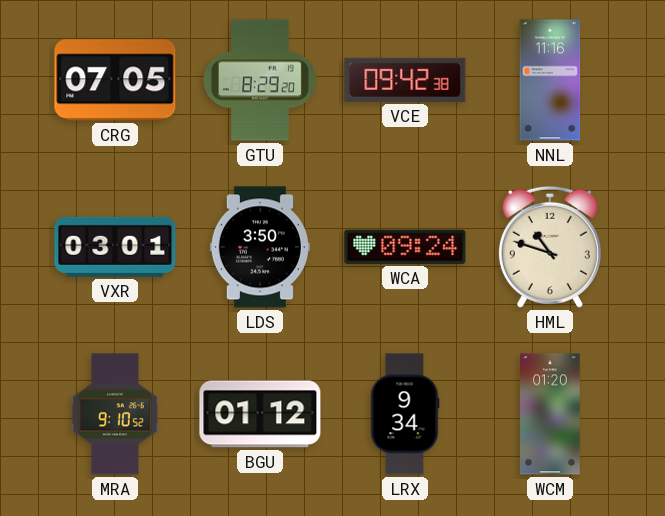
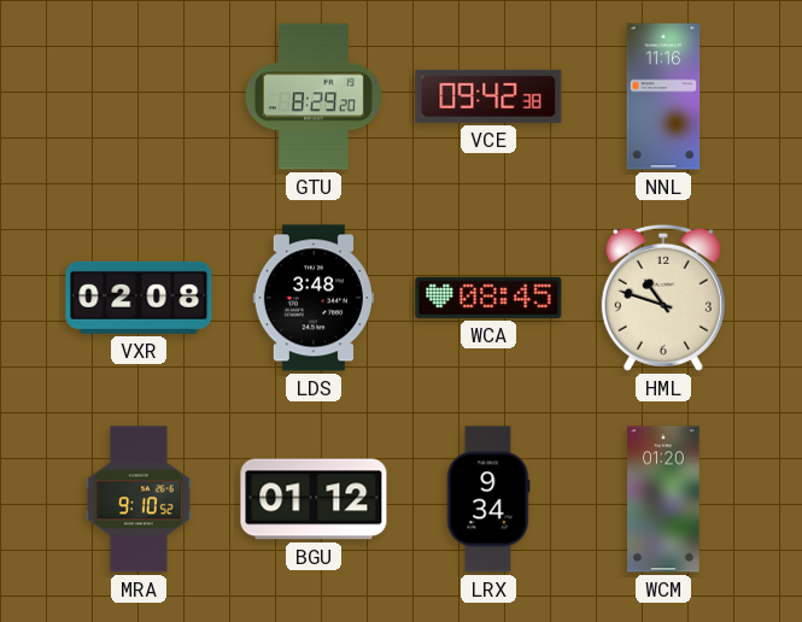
CRG: 07:05 -> none (115, 80)
VXR: 03:01 -> 02:08 (139, 298)
LDS: 3:50 -> 3:48 (314, 298)
WCA: 09:24 -> 08:45 (488, 298)
